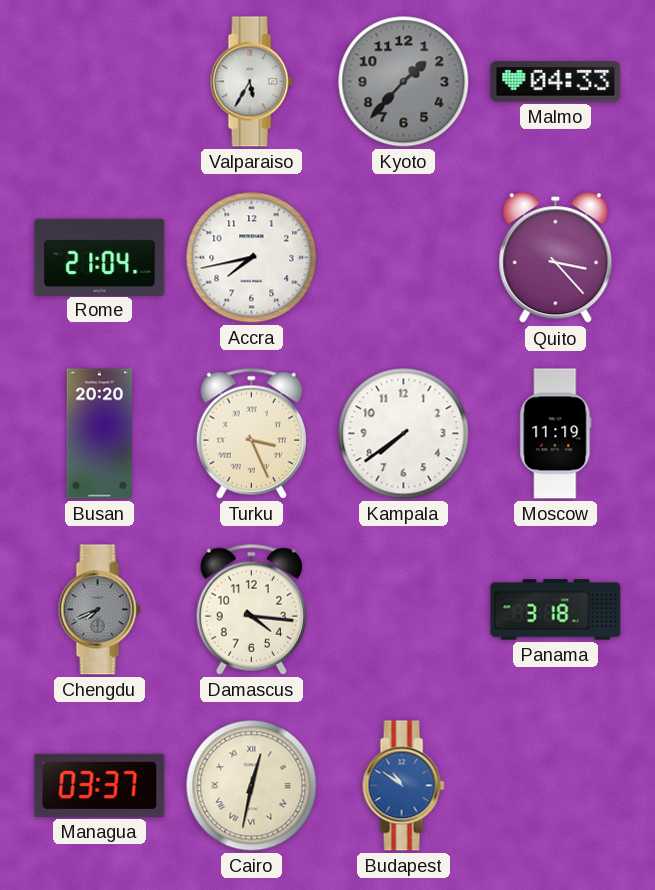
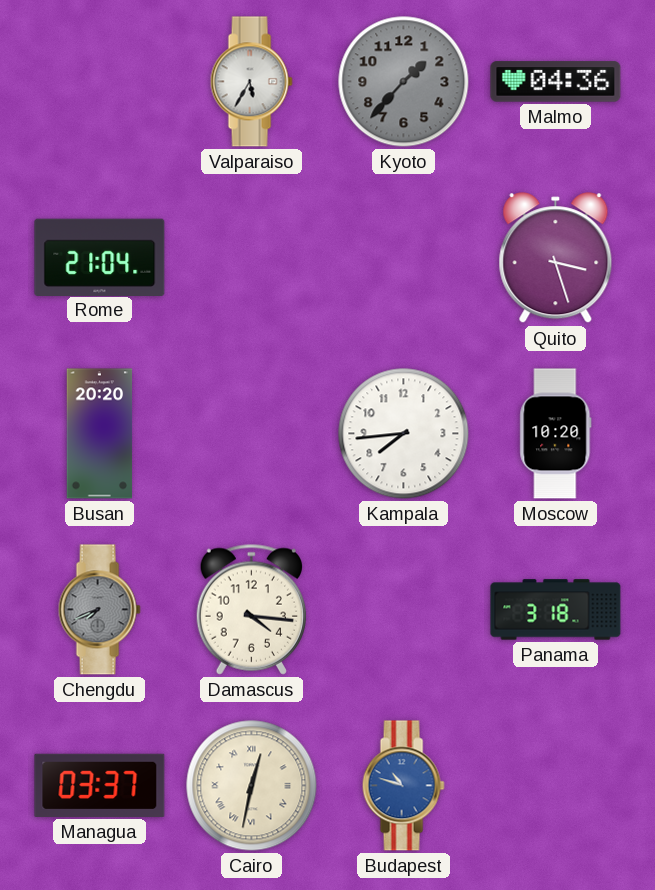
Malmo: 04:33 -> 04:36 (556, 82)
Accra: 7:43 -> none (252, 258)
Quito: 3:23 -> 3:27 (556, 258)
Turku: 3:26 -> none (251, 433)
Kampala: 7:39 -> 7:44 (404, 434)
Moscow: 11:19 -> 10:20 (556, 434)
Budapest: 10:51 -> 10:48 (403, 786)
